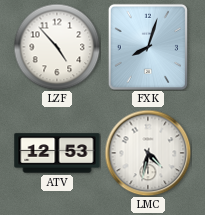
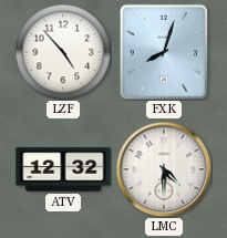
ATV: 12:53 -> 12:32 (63, 169)
LMC: 4:32 -> 4:30 (164, 169)
